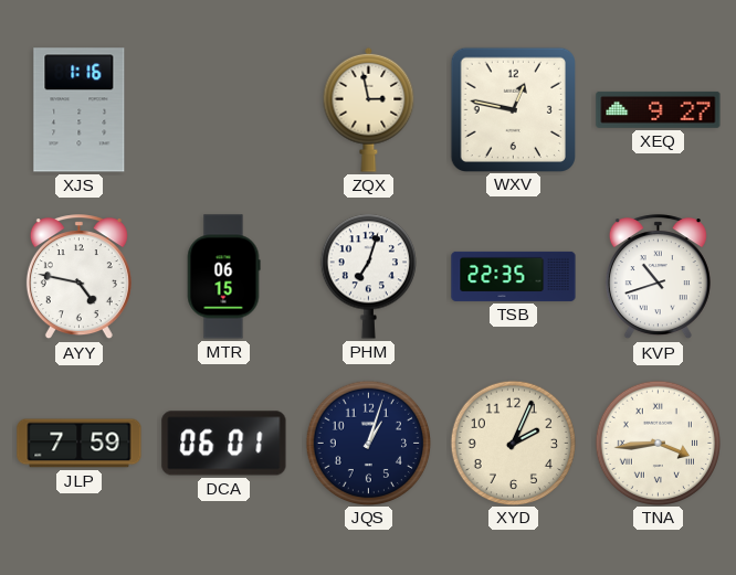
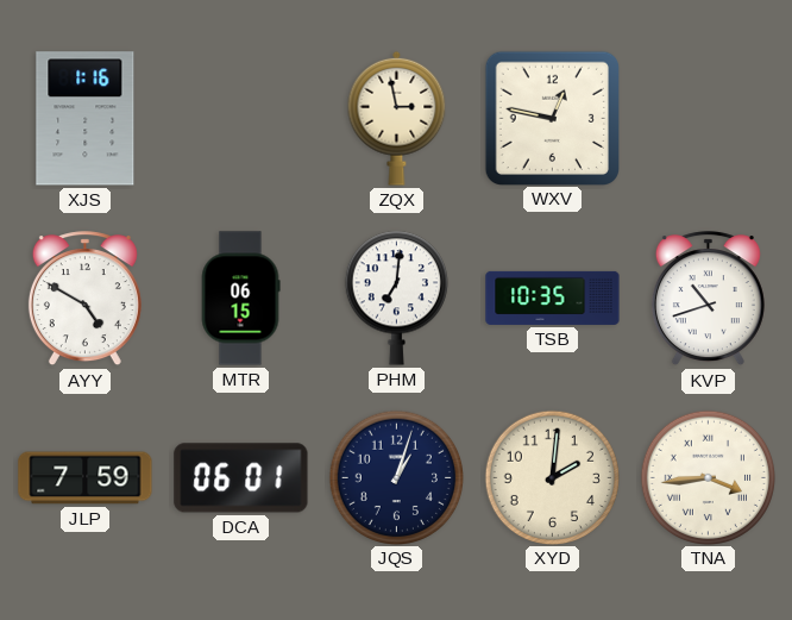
XEQ: 9:27 -> none (659, 109)
AYY: 4:47 -> 4:50 (84, 299)
PHM: 7:03 -> 7:01 (396, 298)
TSB: 22:35 -> 10:35 (553, 298)
XYD: 2:04 -> 2:01 (552, 477)
